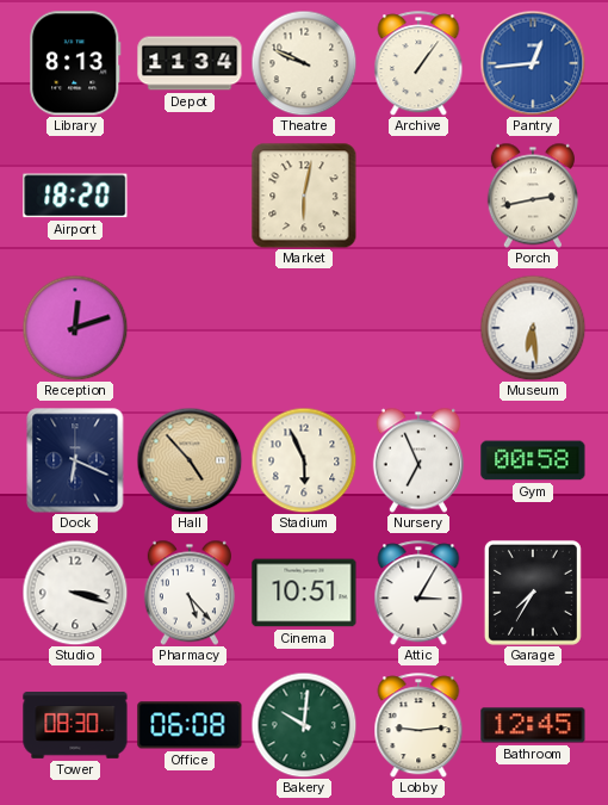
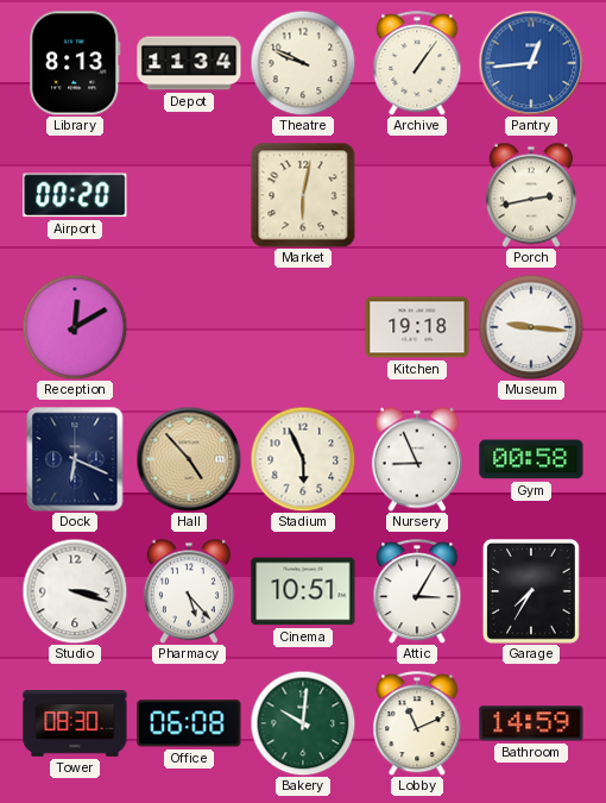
Airport: 18:20 -> 00:20 (75, 195)
Reception: 12:12 -> 12:10 (75, 327)
Kitchen: none -> 19:18 (417, 327)
Museum: 6:29 -> 9:16 (531, 327)
Nursery: 6:56 -> 8:56 (417, 459)
Lobby: 9:14 -> 11:11 (417, 723)
Bathroom: 12:45 -> 14:59 (531, 723)
